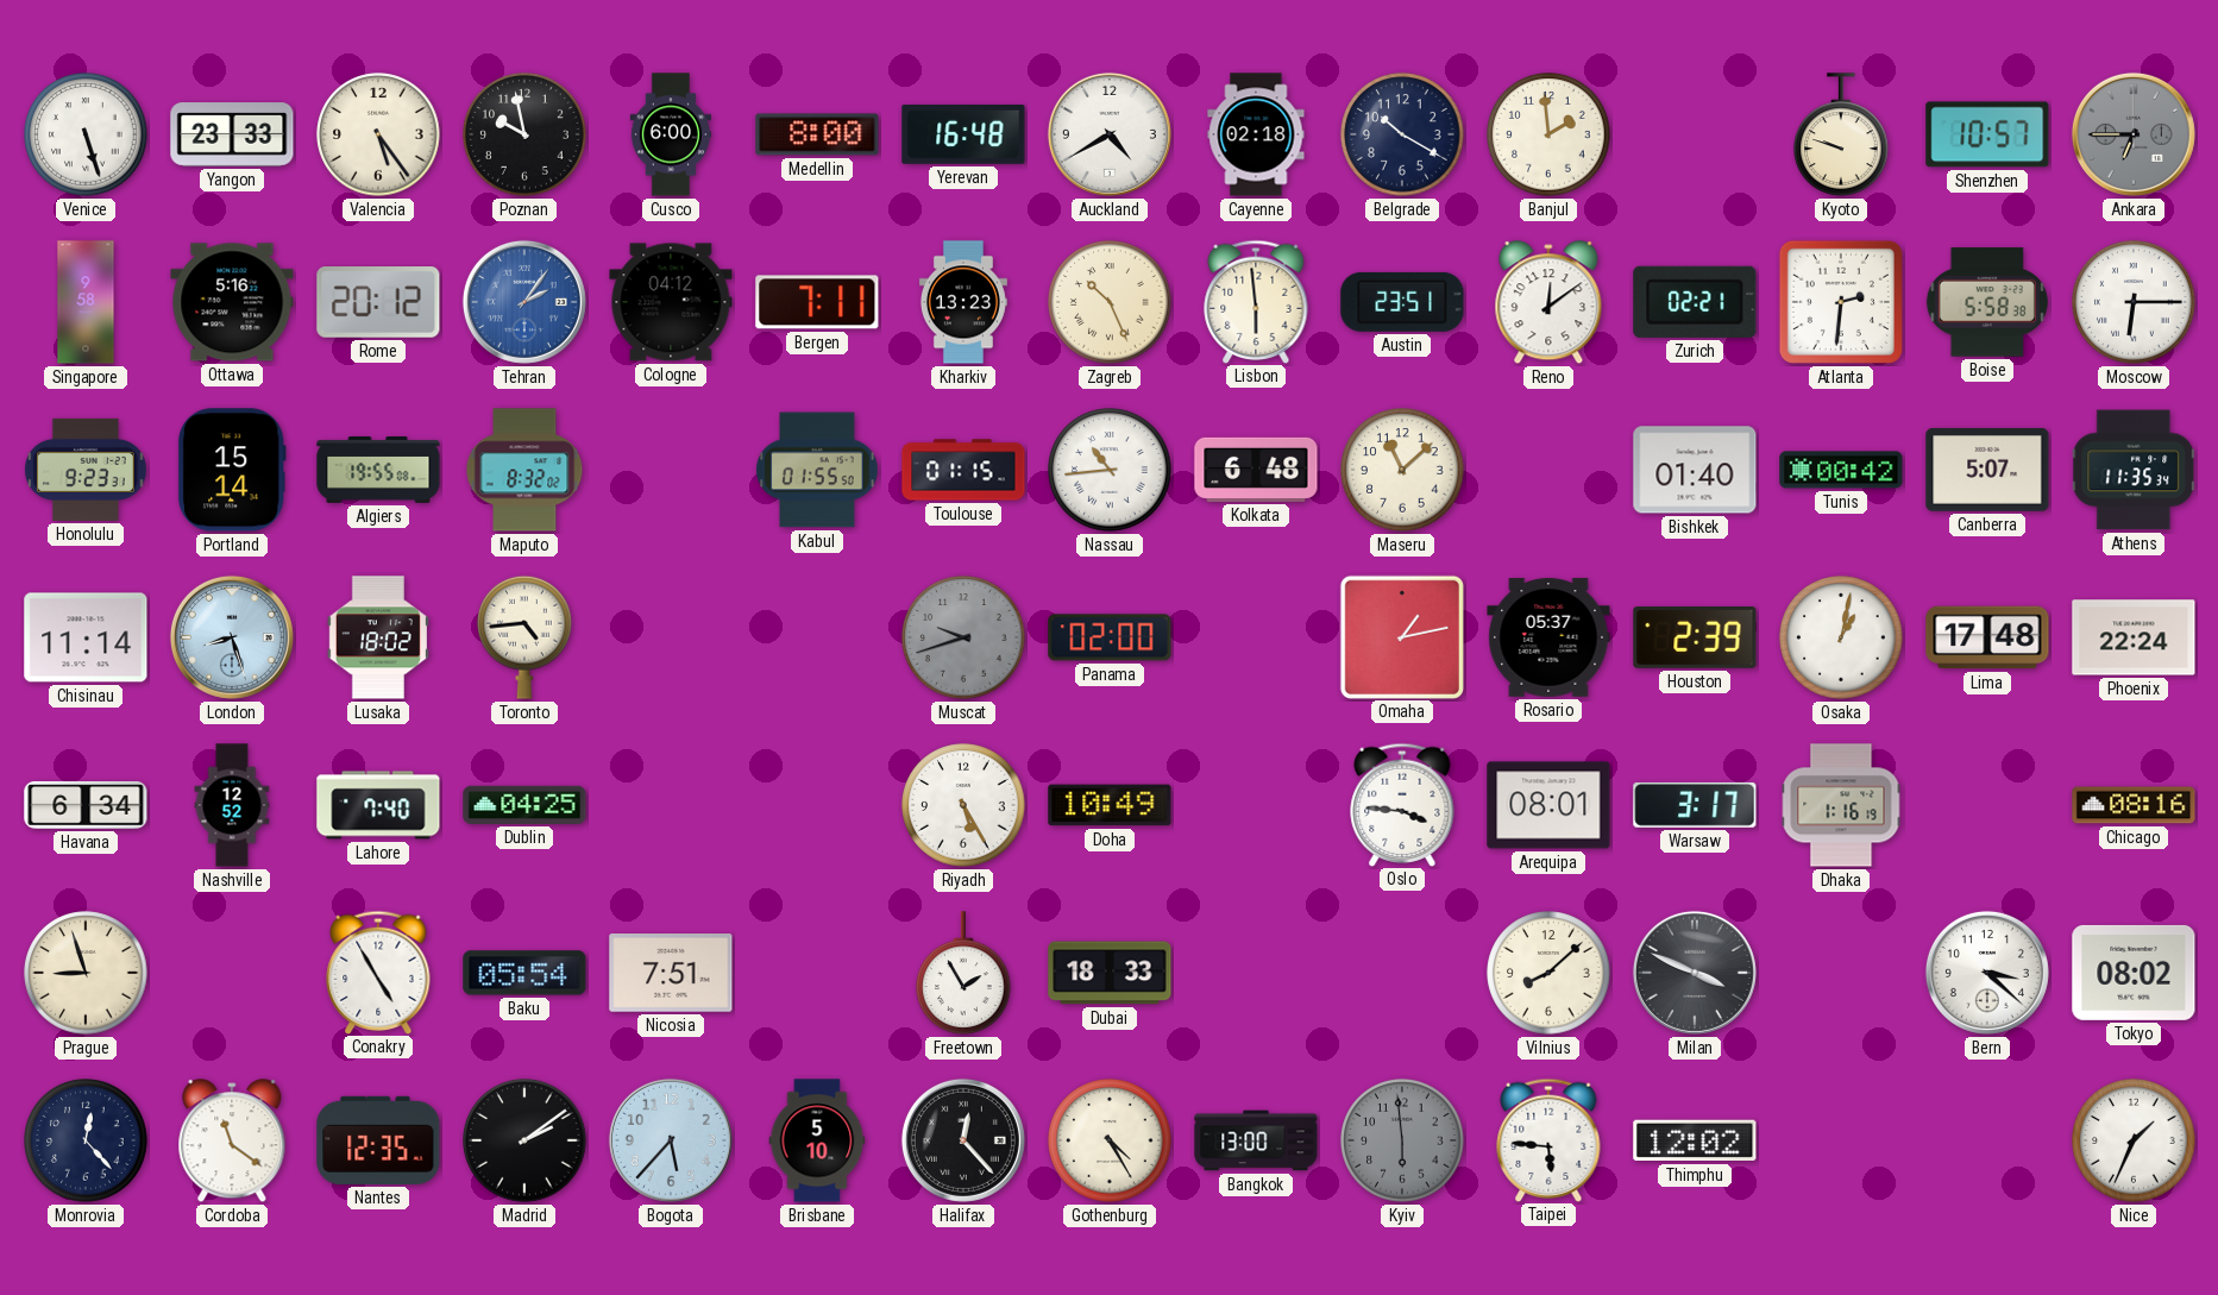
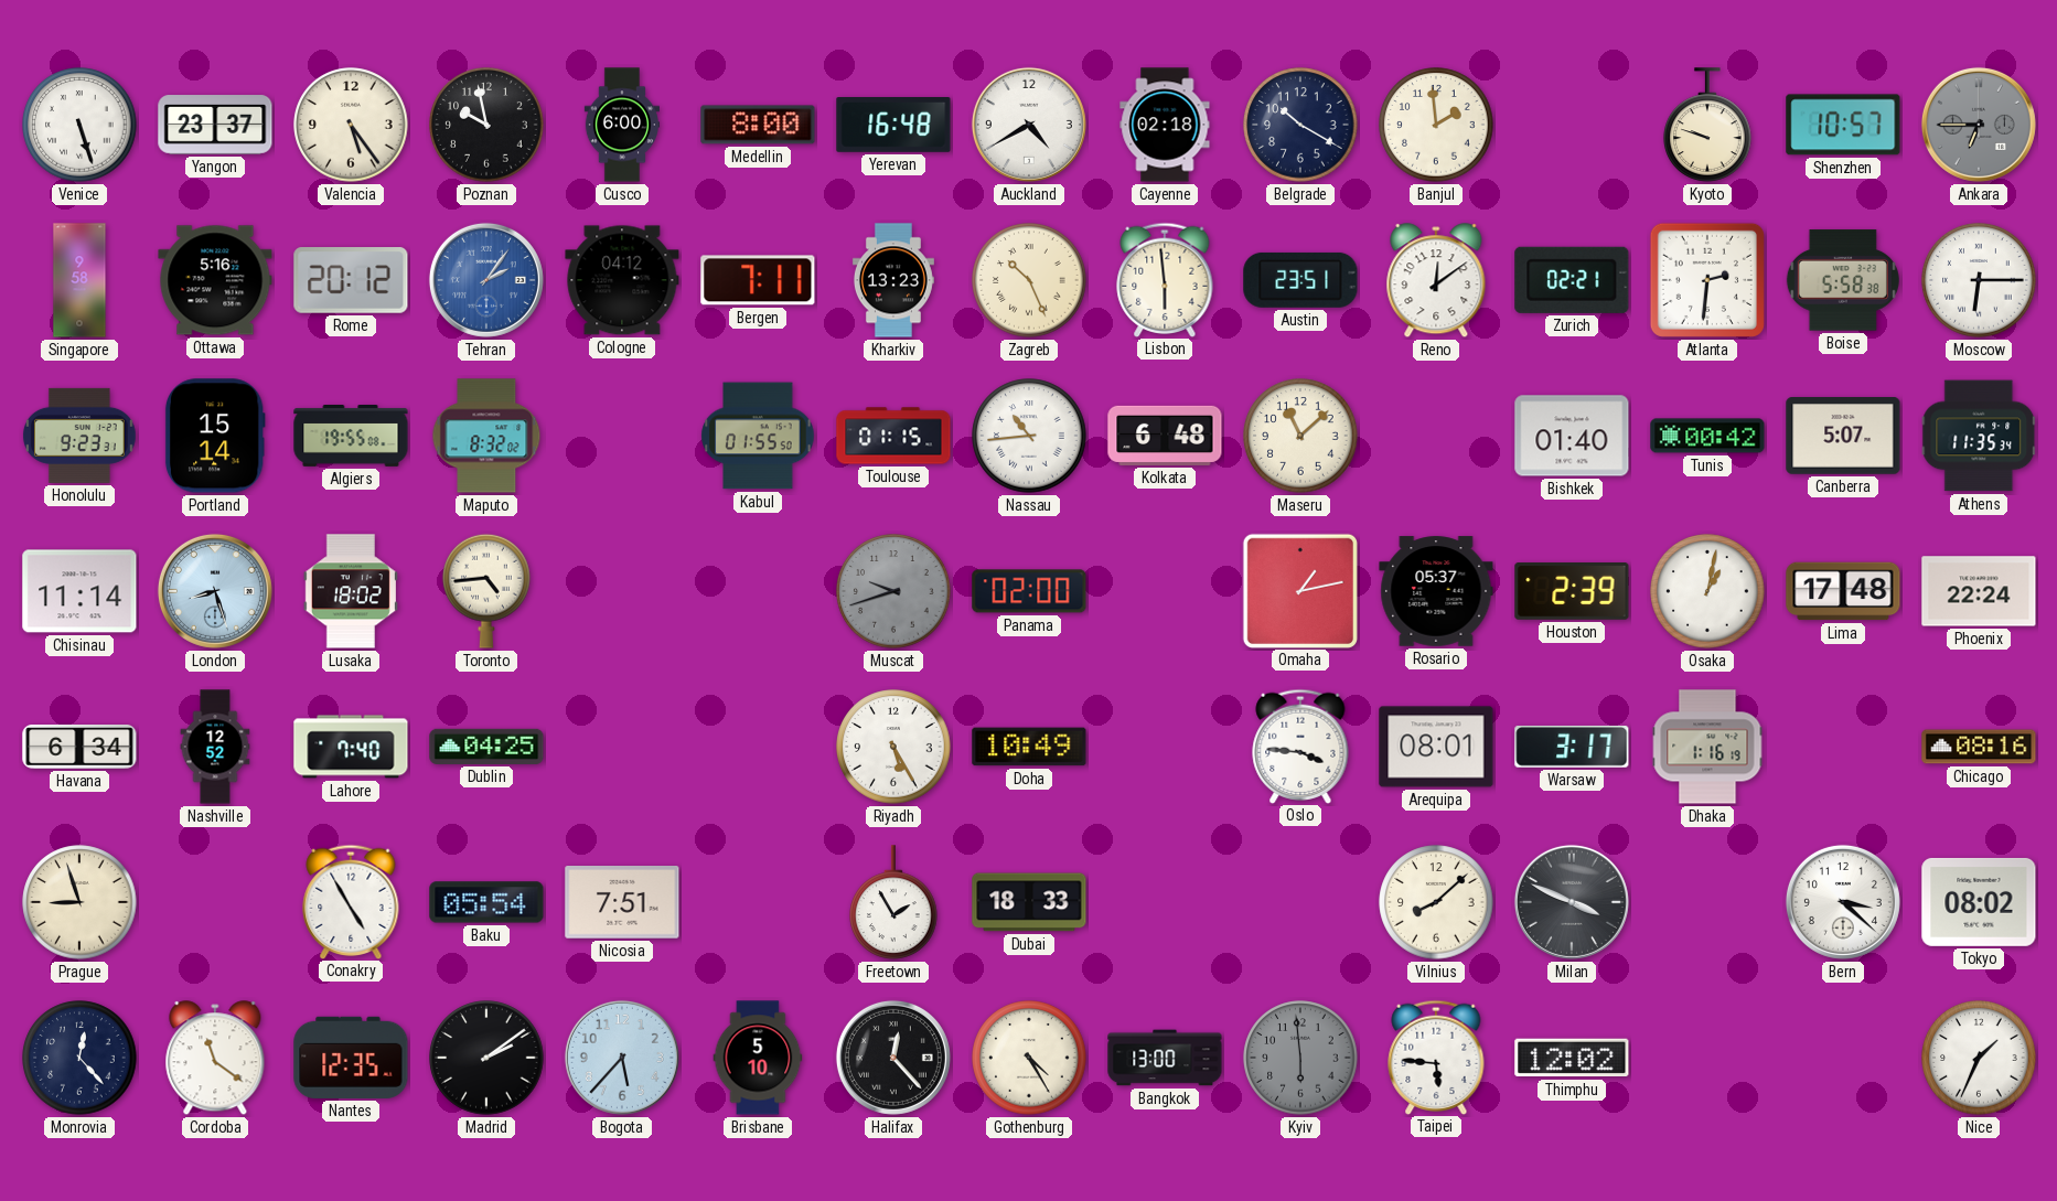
Yangon: 23:33 -> 23:37 (215, 125)
